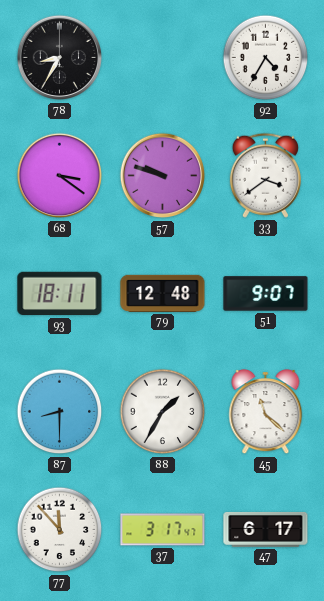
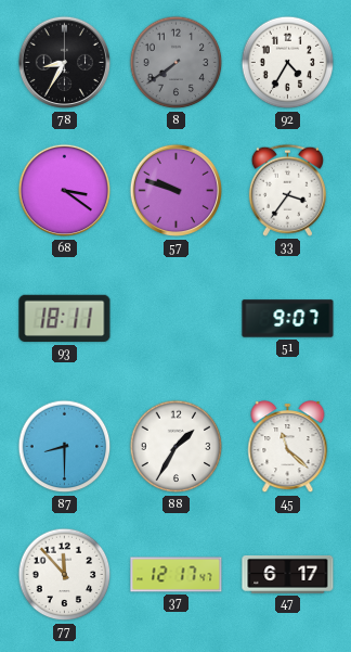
8: none -> 7:39 (177, 63)
33: 3:39 -> 3:36 (287, 190)
79: 12:48 -> none (163, 293)
37: 3:17 -> 12:17 (177, 575)
